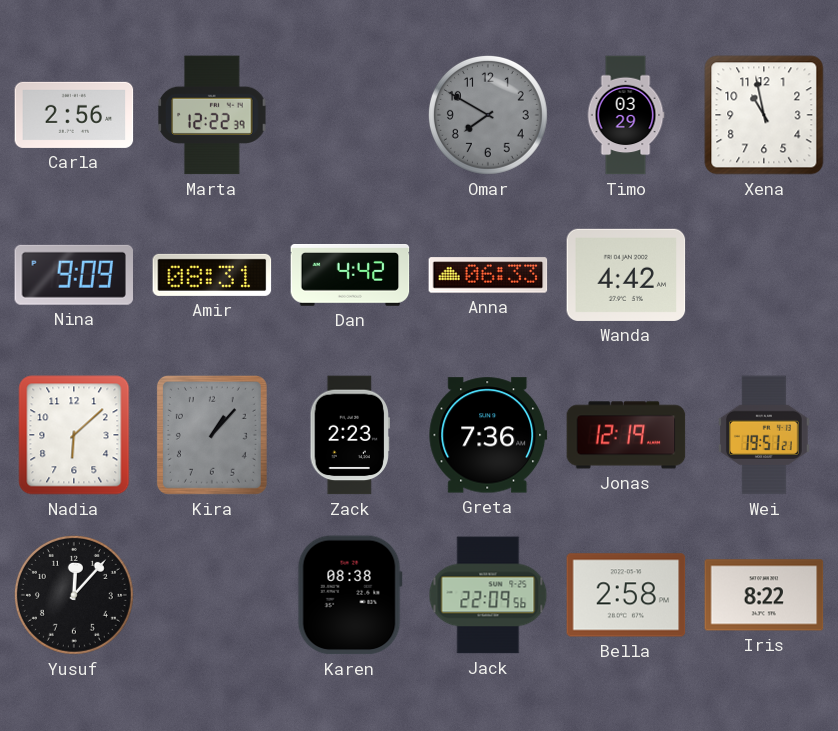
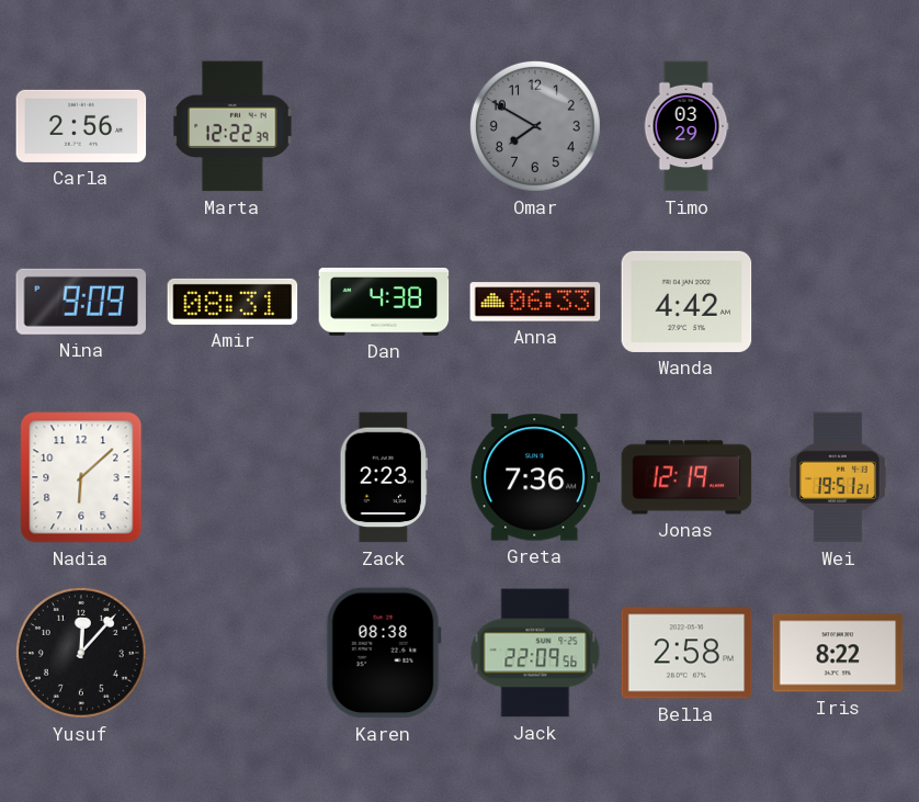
Xena: 10:58 -> none (764, 115)
Dan: 4:42 -> 4:38 (384, 303)
Kira: 1:07 -> none (212, 435)
